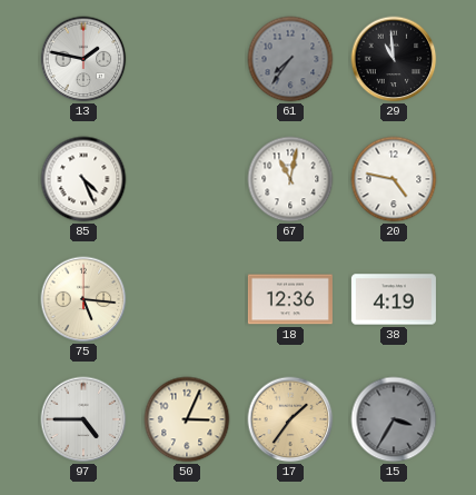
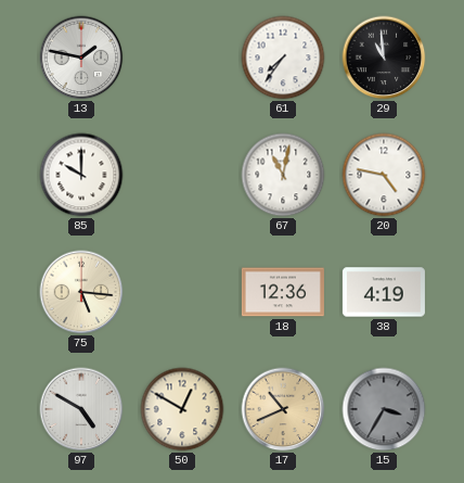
61 dial: grey -> white (283, 58)
85: 4:26 -> 10:00 (81, 175)
97: 4:45 -> 4:50 (81, 409)
50: 3:04 -> 12:50 (182, 409)
17: 1:36 -> 10:41 (283, 409)
